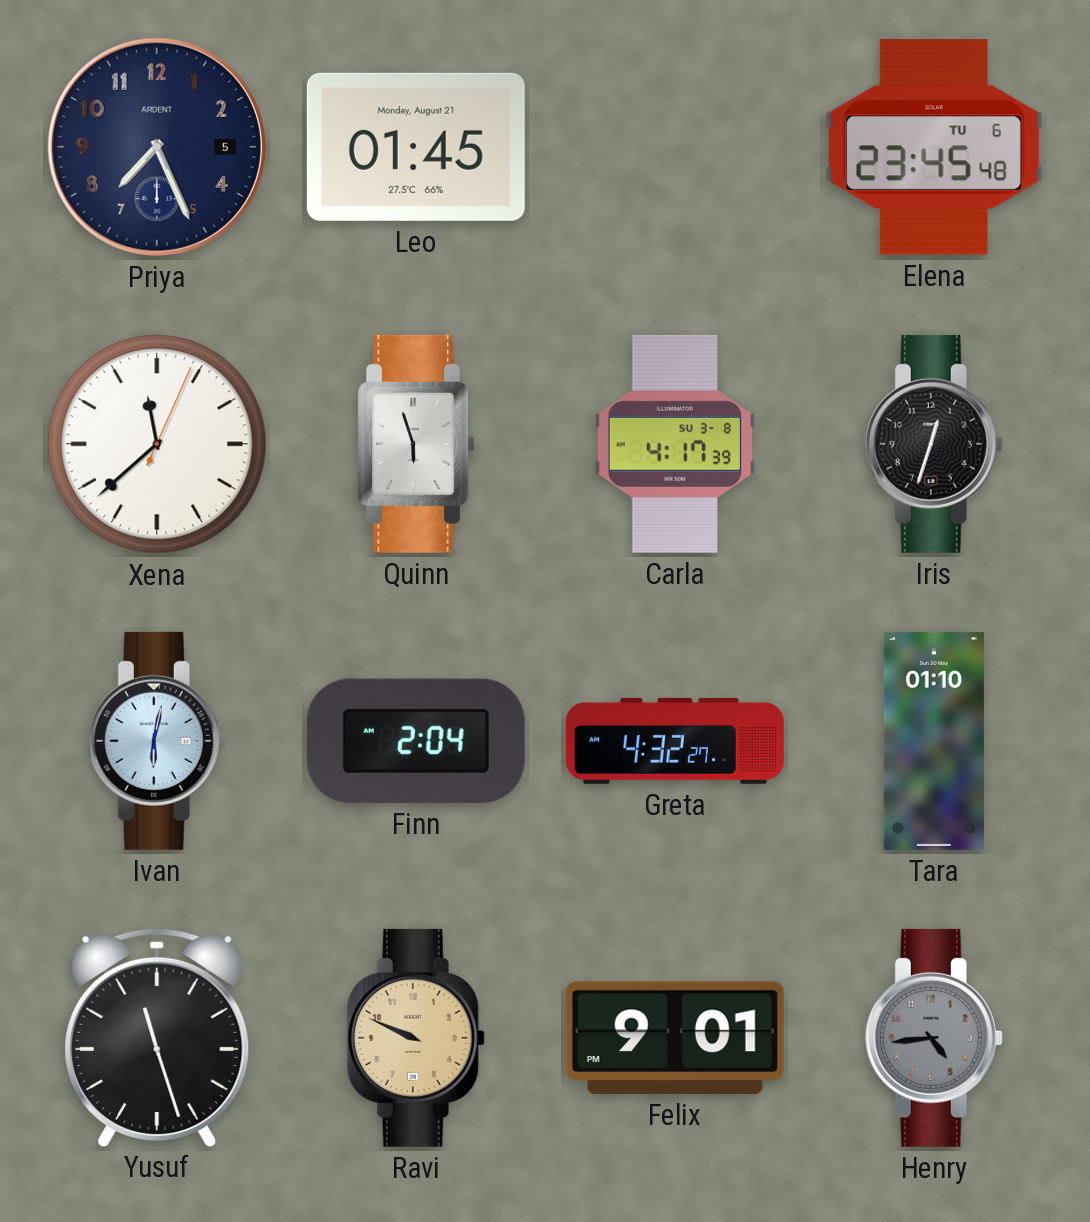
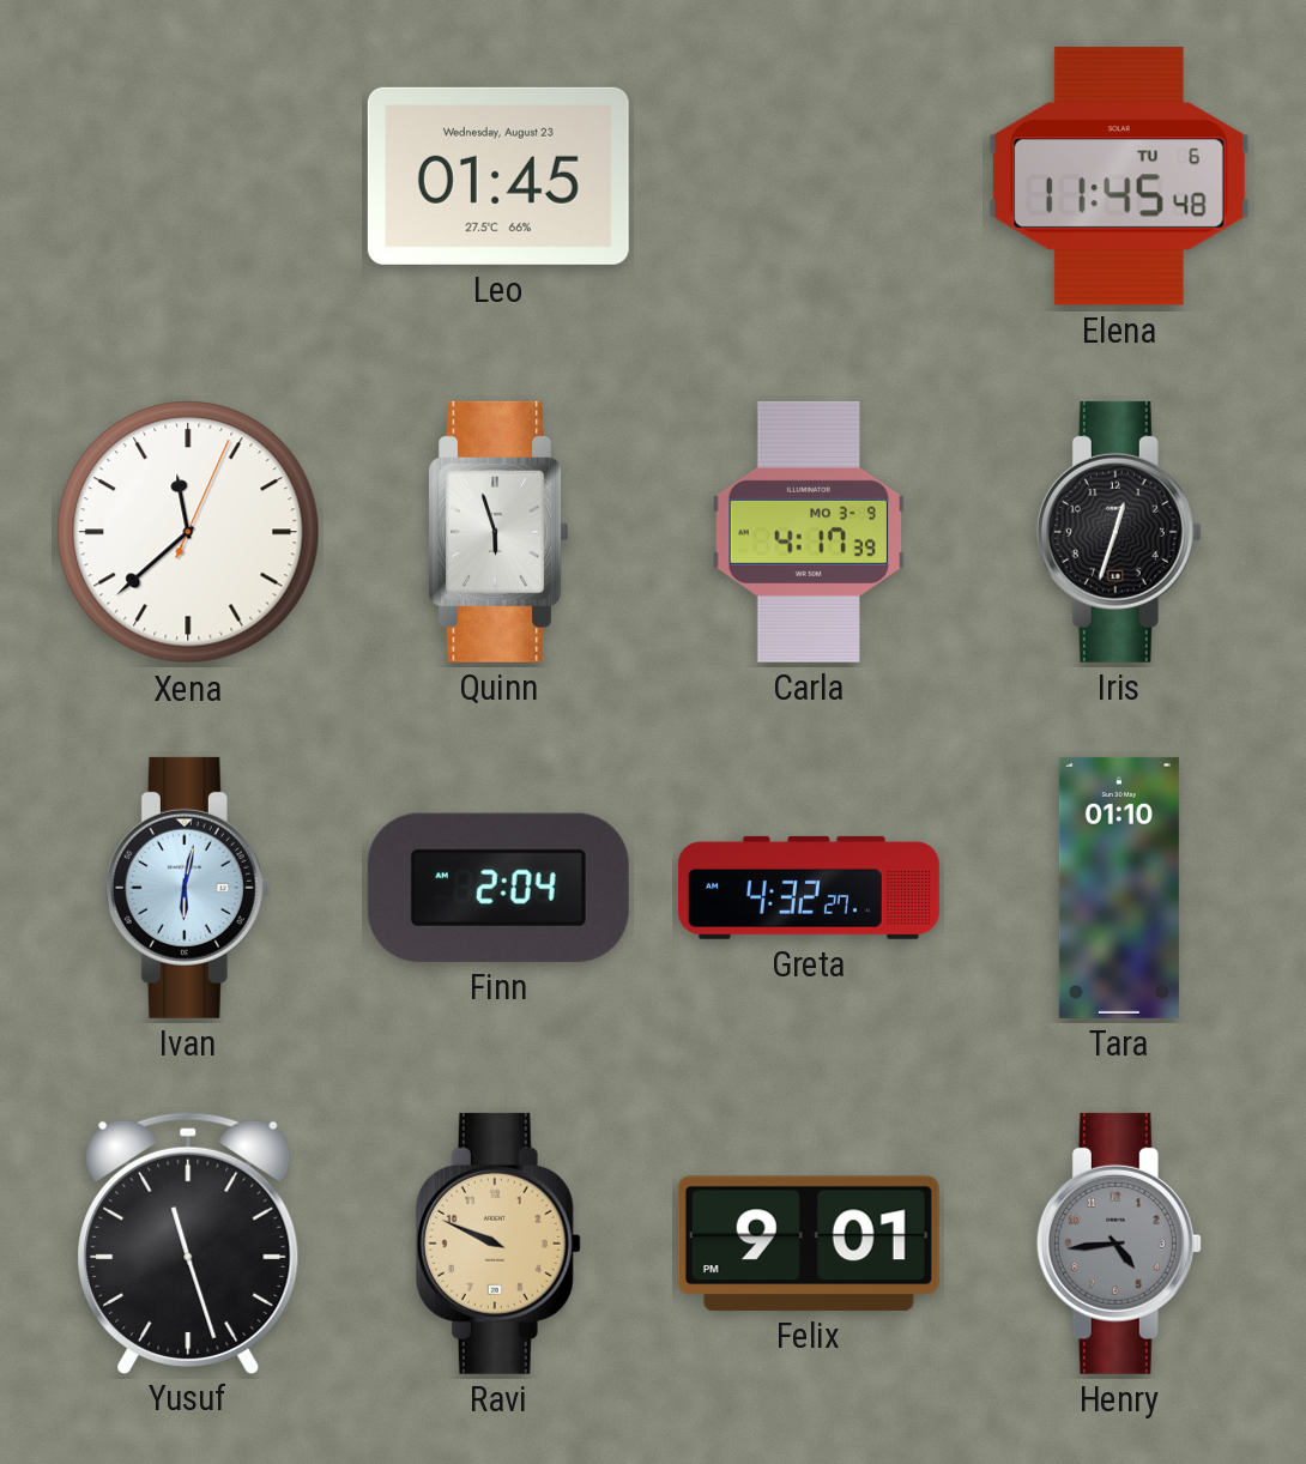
Priya: 7:26 -> none (157, 147)
Leo date: Monday, August 21 -> Wednesday, August 23 (498, 176)
Elena: 23:45 -> 11:45 (1119, 176)
Carla date: SU 3-8 -> MO 3-9 (809, 532)
